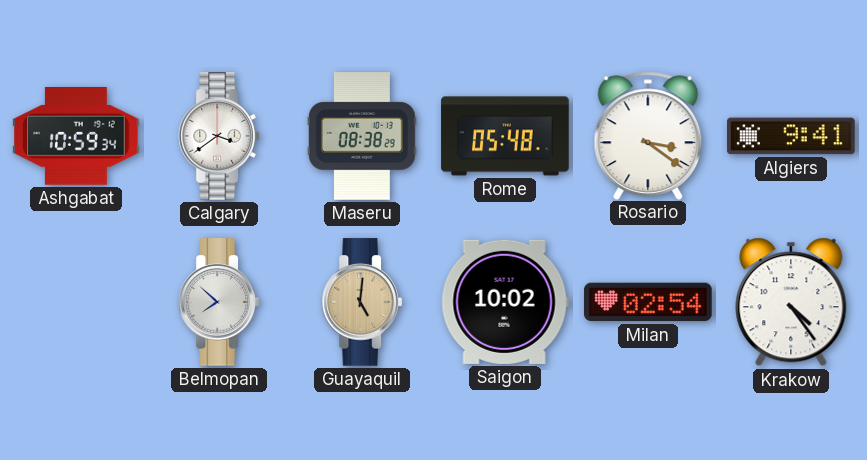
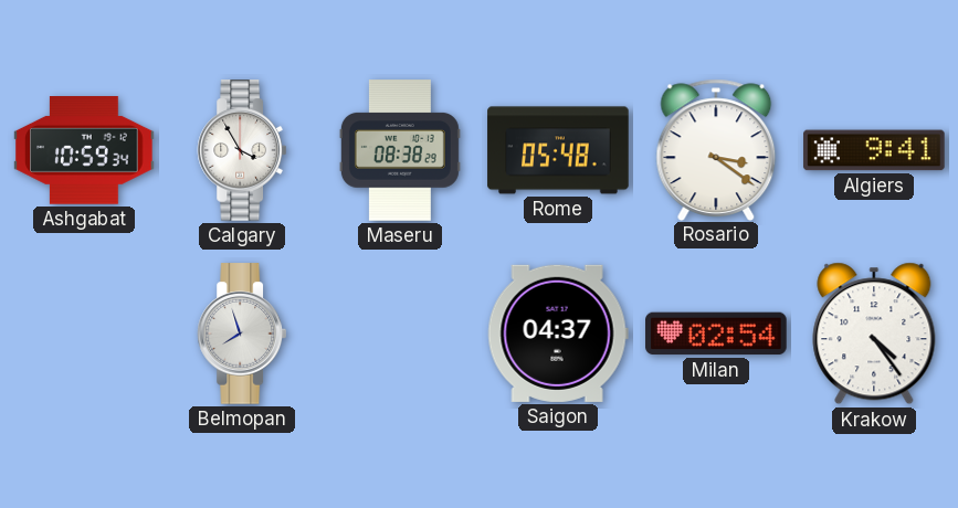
Calgary: 3:39 -> 3:55 (241, 150)
Belmopan: 7:52 -> 7:57 (241, 334)
Guayaquil: 5:01 -> none (361, 302)
Saigon: 10:02 -> 04:37 (558, 334)
